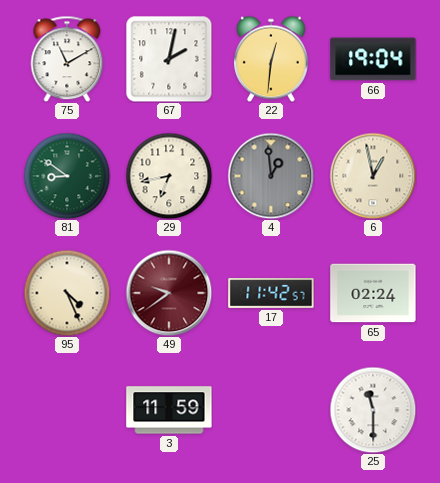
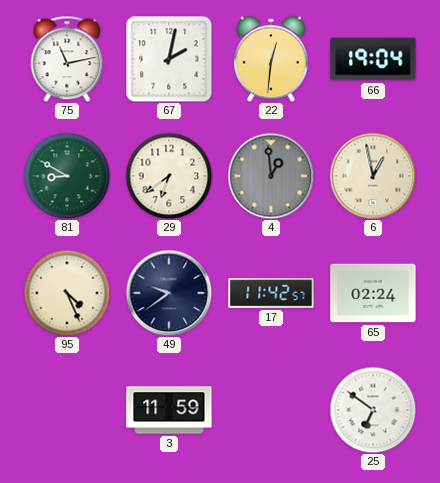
75: 11:10 -> 11:13 (67, 59)
81: 8:51 -> 8:50 (67, 176)
29: 6:43 -> 6:39 (169, 176)
49 dial: burgundy -> navy (169, 293)
25: 11:30 -> 6:51 (373, 410)
